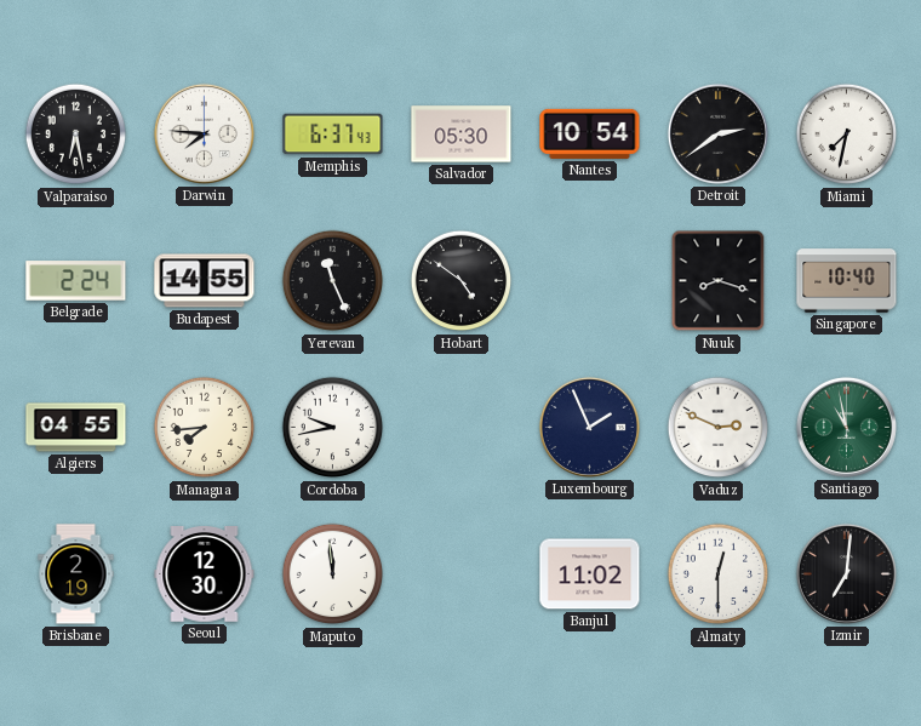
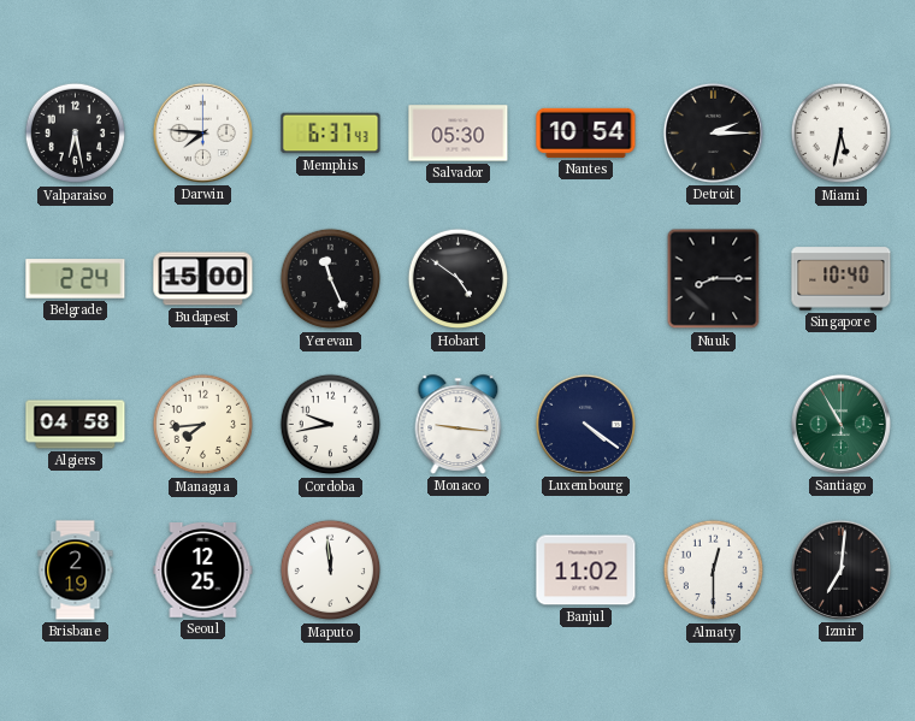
Detroit: 2:39 -> 2:15 (713, 132)
Miami: 7:32 -> 5:32 (842, 134)
Budapest: 14:55 -> 15:00 (203, 279)
Nuuk: 8:18 -> 8:15 (714, 279)
Algiers: 04:55 -> 04:58 (76, 425)
Monaco: none -> 9:16 (459, 425)
Luxembourg: 1:56 -> 4:21 (585, 424)
Vaduz: 2:49 -> none (719, 428)
Santiago: 10:58 -> 10:55 (840, 424)
Seoul: 12:30 -> 12:25 (203, 571)
